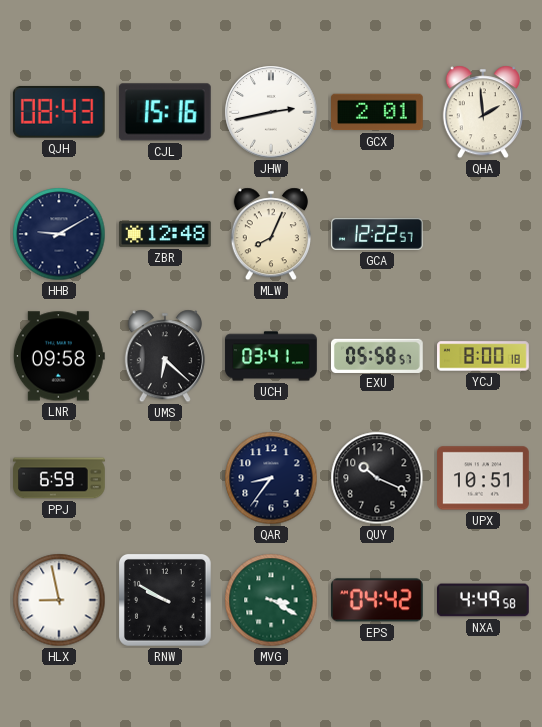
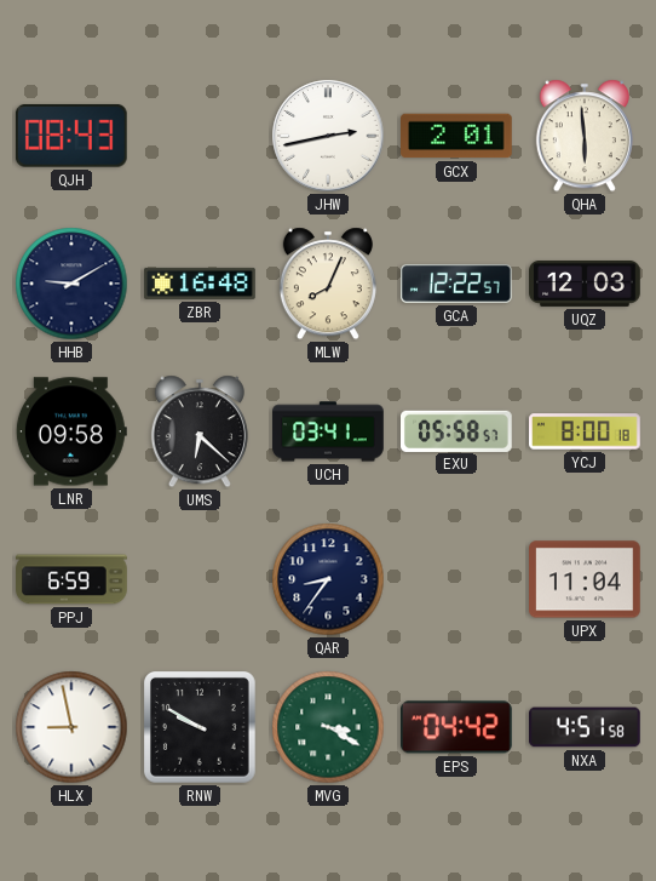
CJL: 15:16 -> none (165, 112)
QHA: 1:59 -> 5:59 (585, 136)
ZBR: 12:48 -> 16:48 (200, 284)
UQZ: none -> 12:03 (585, 284)
QUY: 10:19 -> none (377, 478)
UPX: 10:51 -> 11:04 (586, 579)
NXA: 4:49 -> 4:51 (586, 727)
